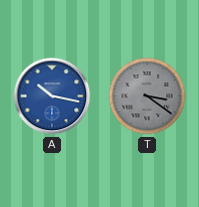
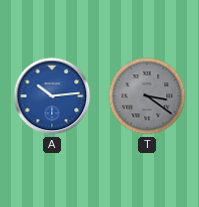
A: 10:17 -> 10:14 (52, 96)
